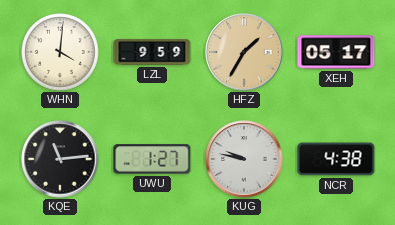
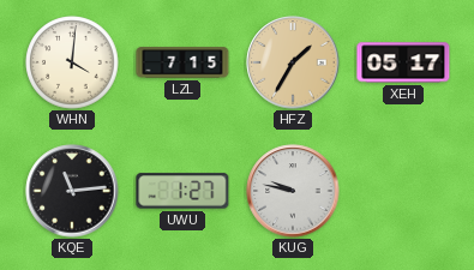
LZL: 9:59 -> 7:15 (182, 62)
NCR: 4:38 -> none (336, 159)
